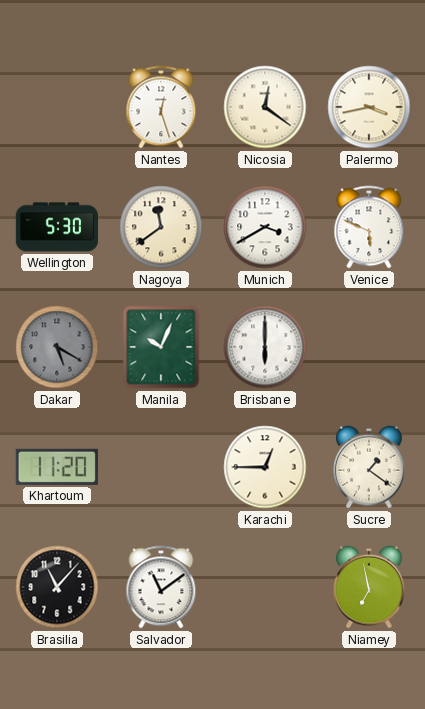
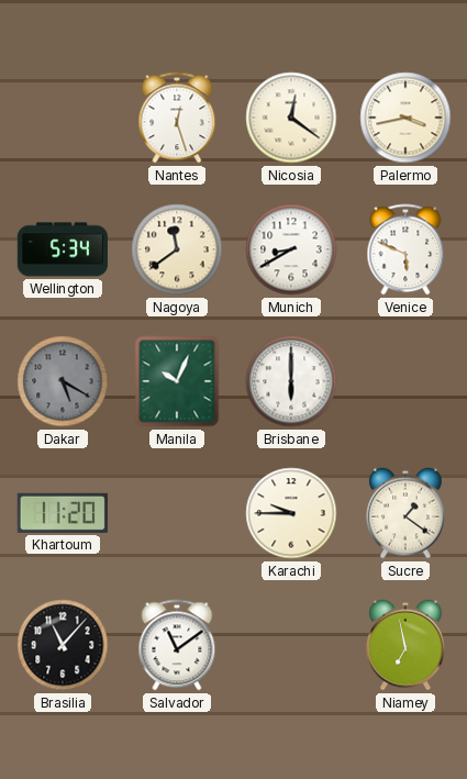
Wellington: 5:30 -> 5:34 (62, 249)
Munich: 3:40 -> 8:40 (291, 249)
Karachi: 12:45 -> 9:45 (291, 513)
